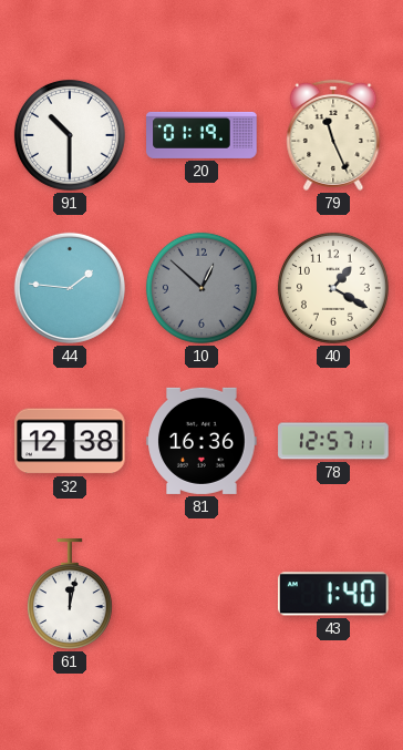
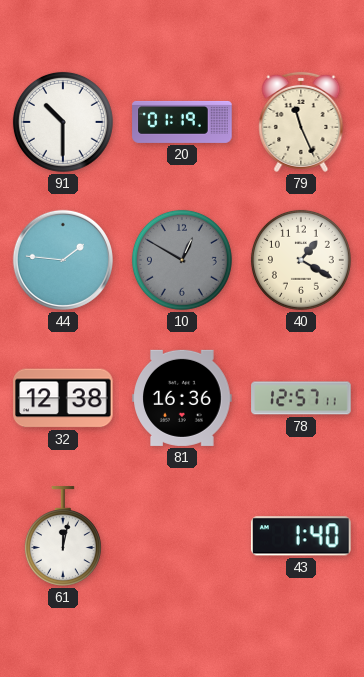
10: 12:52 -> 12:50 (182, 260)
